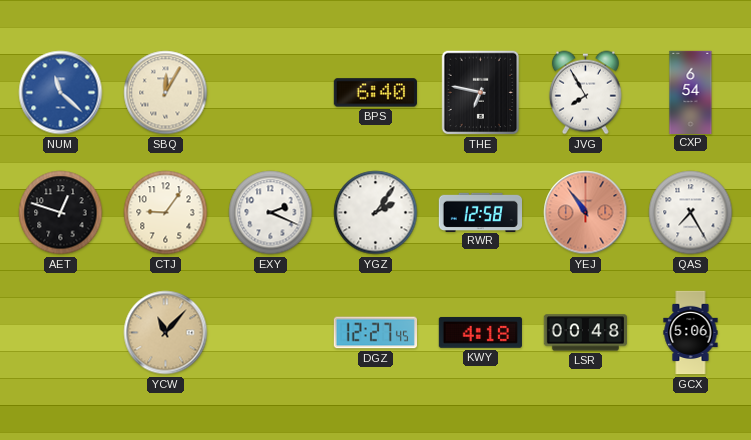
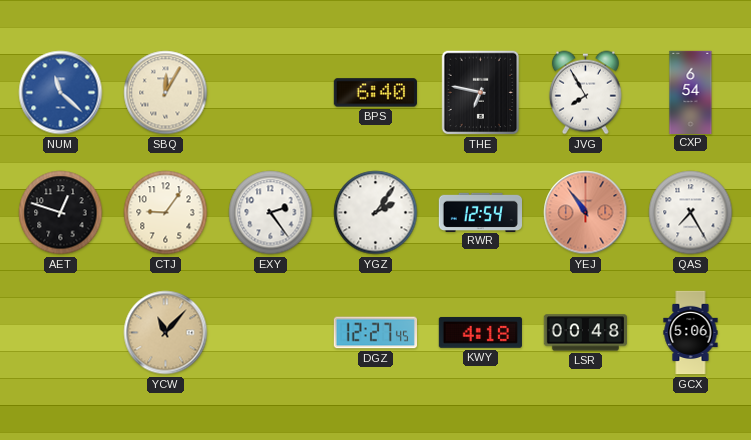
EXY: 2:19 -> 2:24 (271, 213)
RWR: 12:58 -> 12:54 (480, 212)
